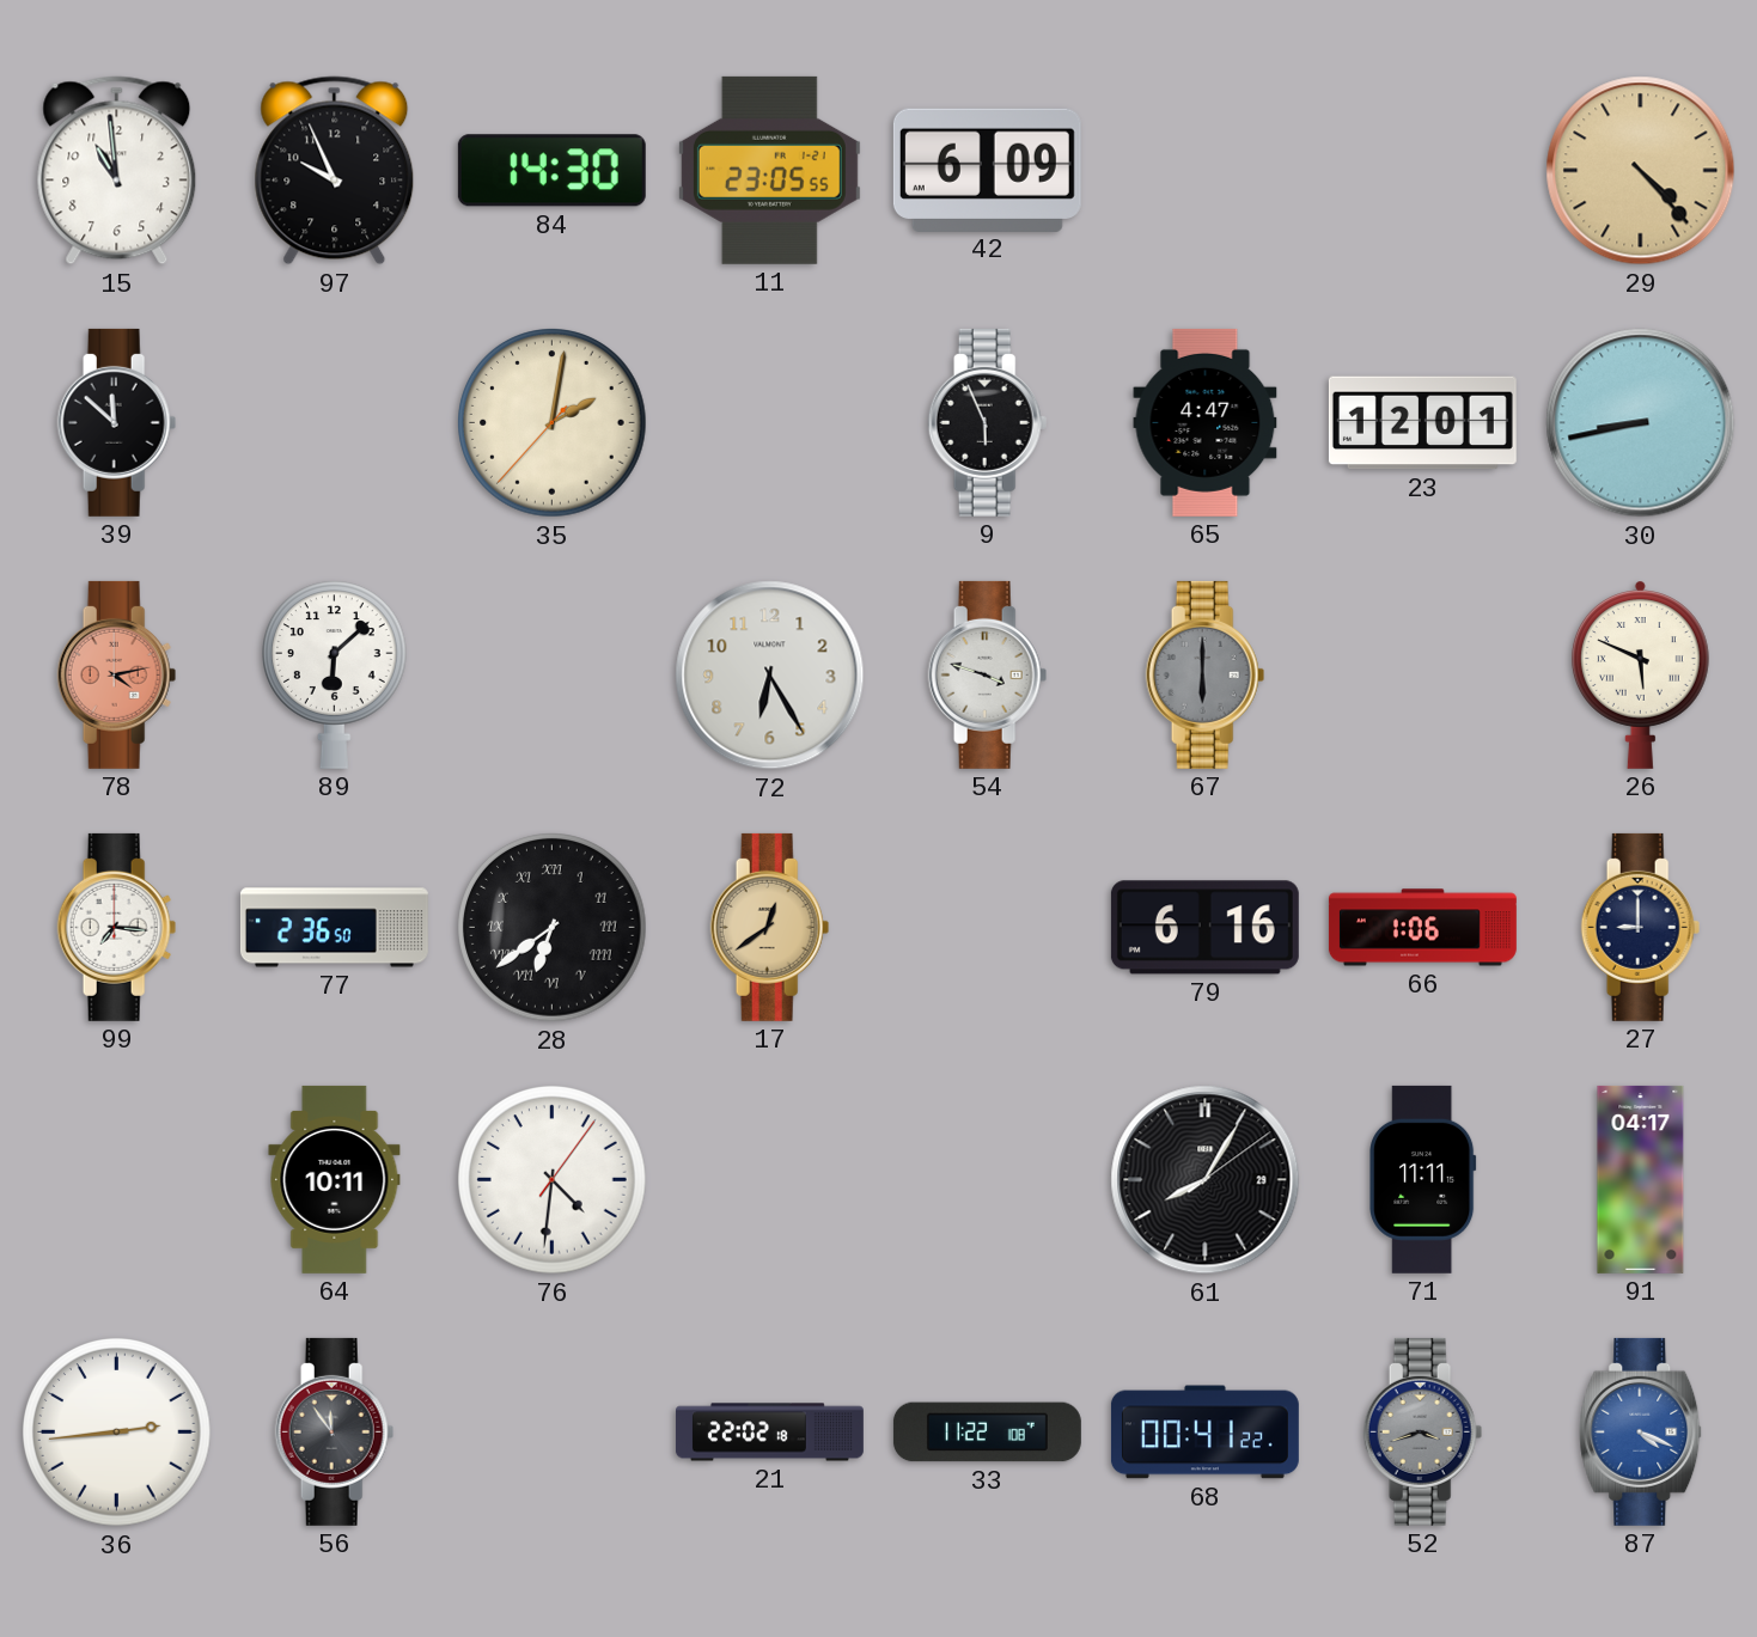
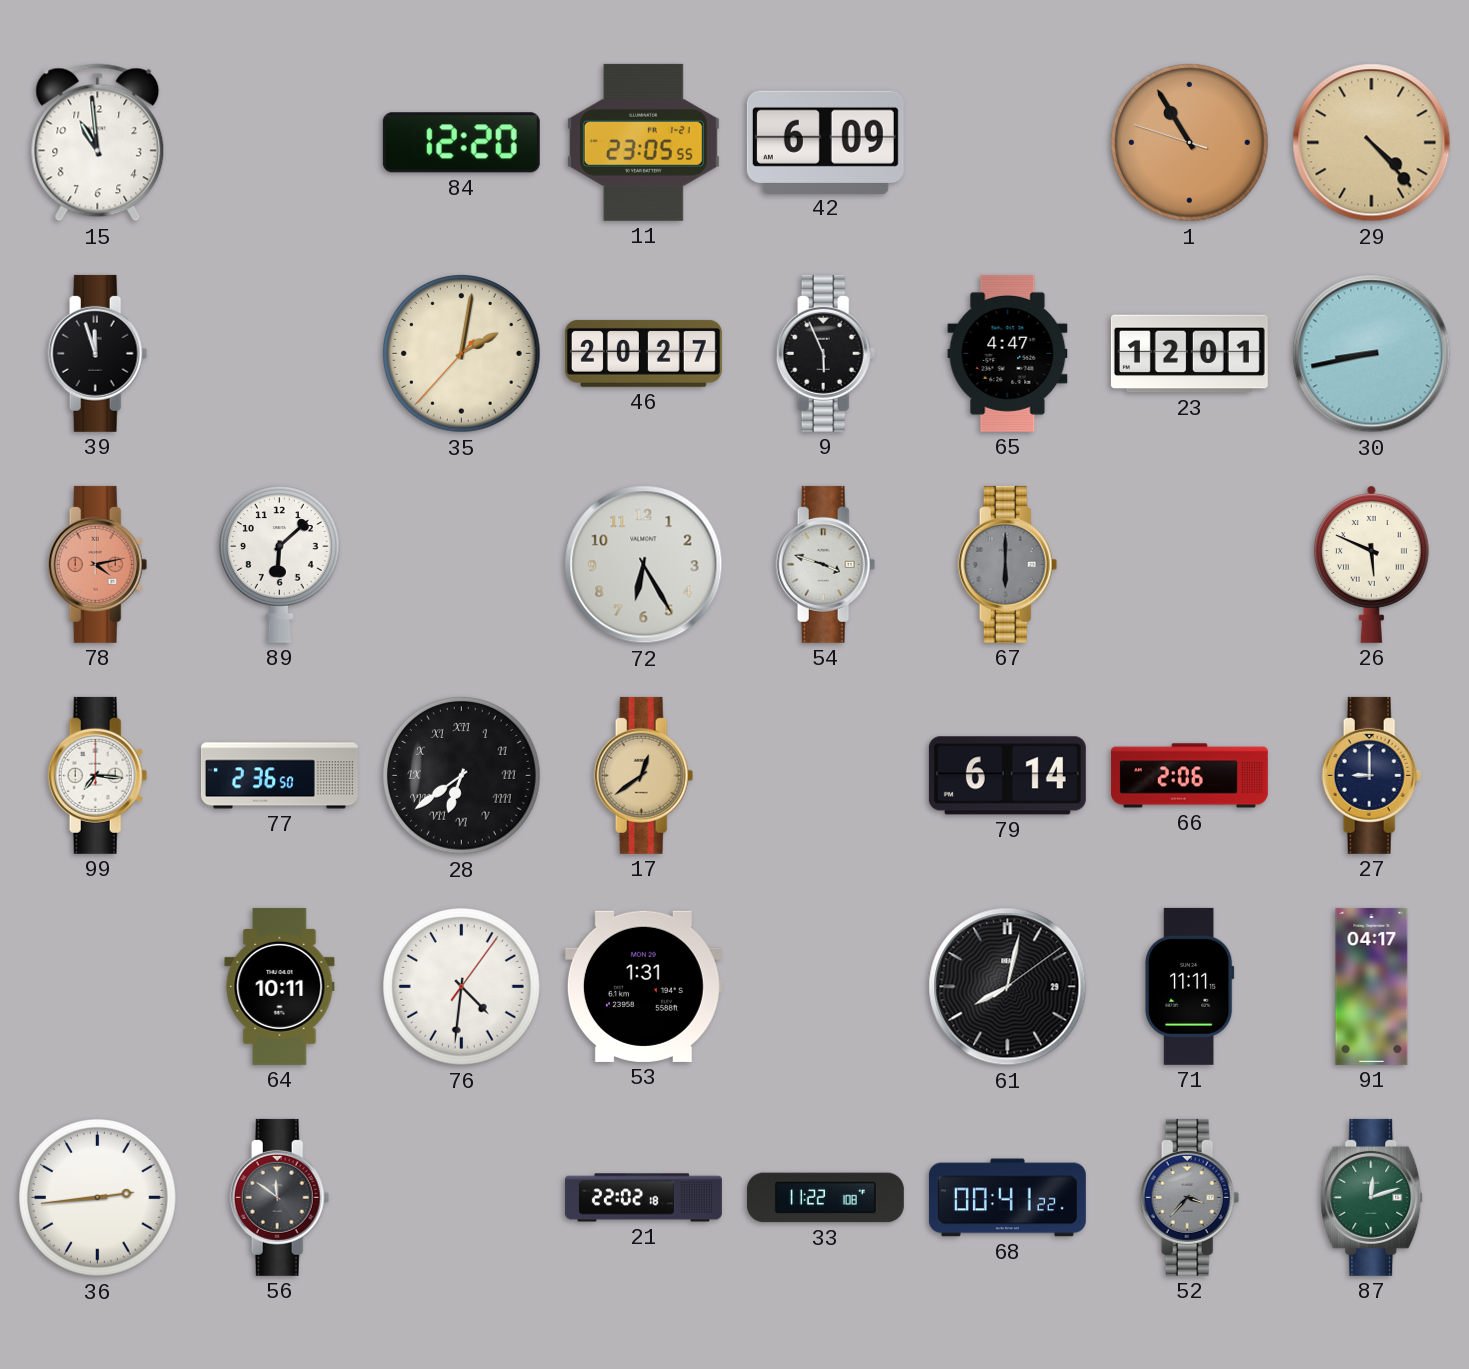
97: 9:56 -> none (335, 171)
84: 14:30 -> 12:20 (461, 143)
1: none -> 10:54 (1190, 143)
39: 11:52 -> 11:57 (98, 353)
46: none -> 20:27 (643, 353)
79: 6:16 -> 6:14 (1007, 776)
66: 1:06 -> 2:06 (1189, 776)
53: none -> 1:31 (643, 986)
61: 8:05 -> 8:02 (1008, 987)
56: 11:54 -> 11:51 (280, 1197)
52: 3:42 -> 3:37 (1190, 1197)
87: 4:19 -> 12:12 (1372, 1197)
87 dial: blue -> green (1372, 1197)
